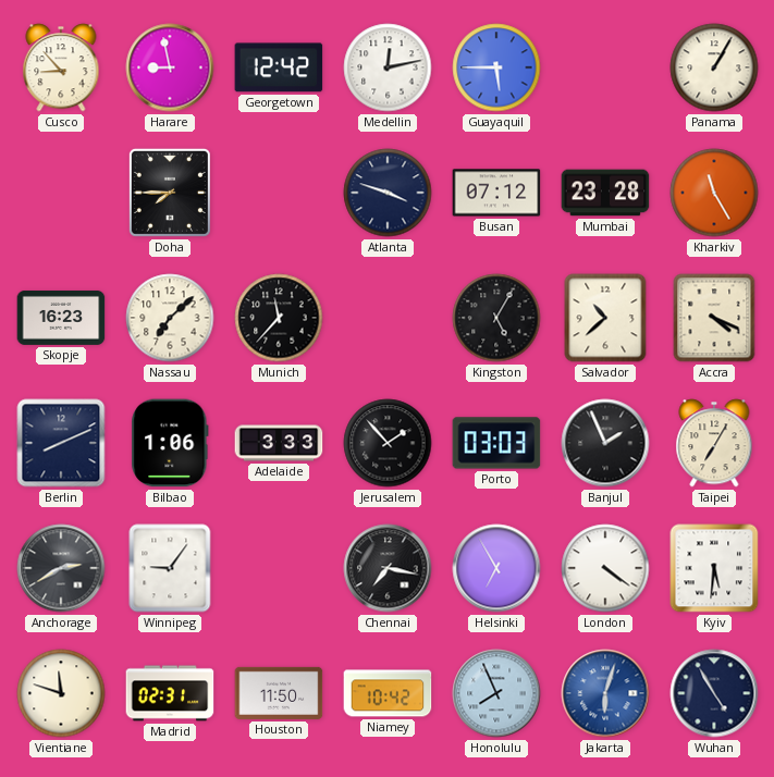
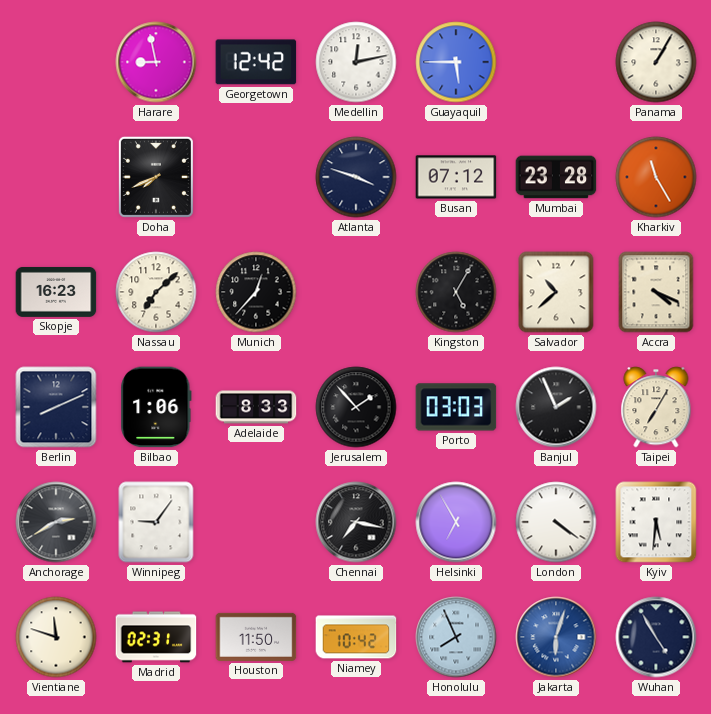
Cusco: 8:53 -> none (61, 67)
Doha: 7:45 -> 7:41 (156, 177)
Munich: 11:37 -> 12:37 (256, 292)
Adelaide: 3:33 -> 8:33 (256, 407)
